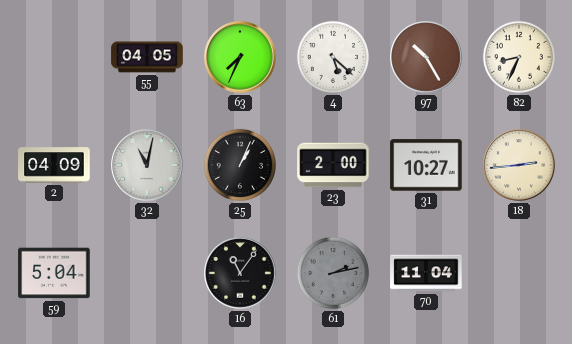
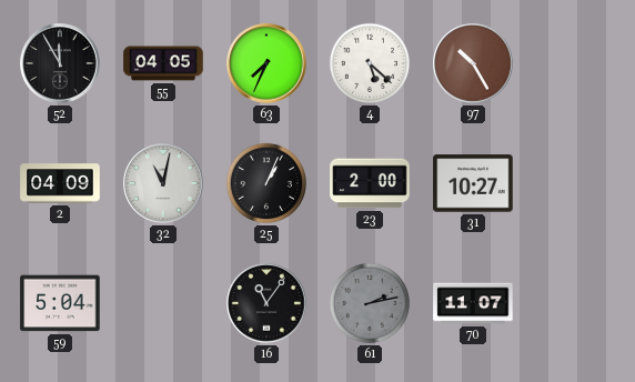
52: none -> 11:55 (60, 63)
82: 8:34 -> none (519, 57)
18: 2:44 -> none (519, 165)
70: 11:04 -> 11:07 (473, 303)
